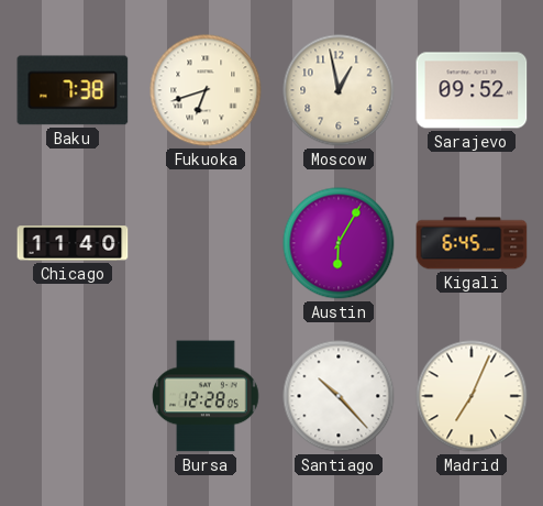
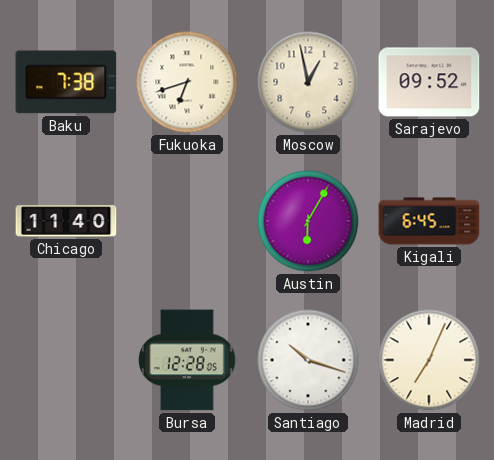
Santiago: 10:23 -> 10:18 (308, 360)
